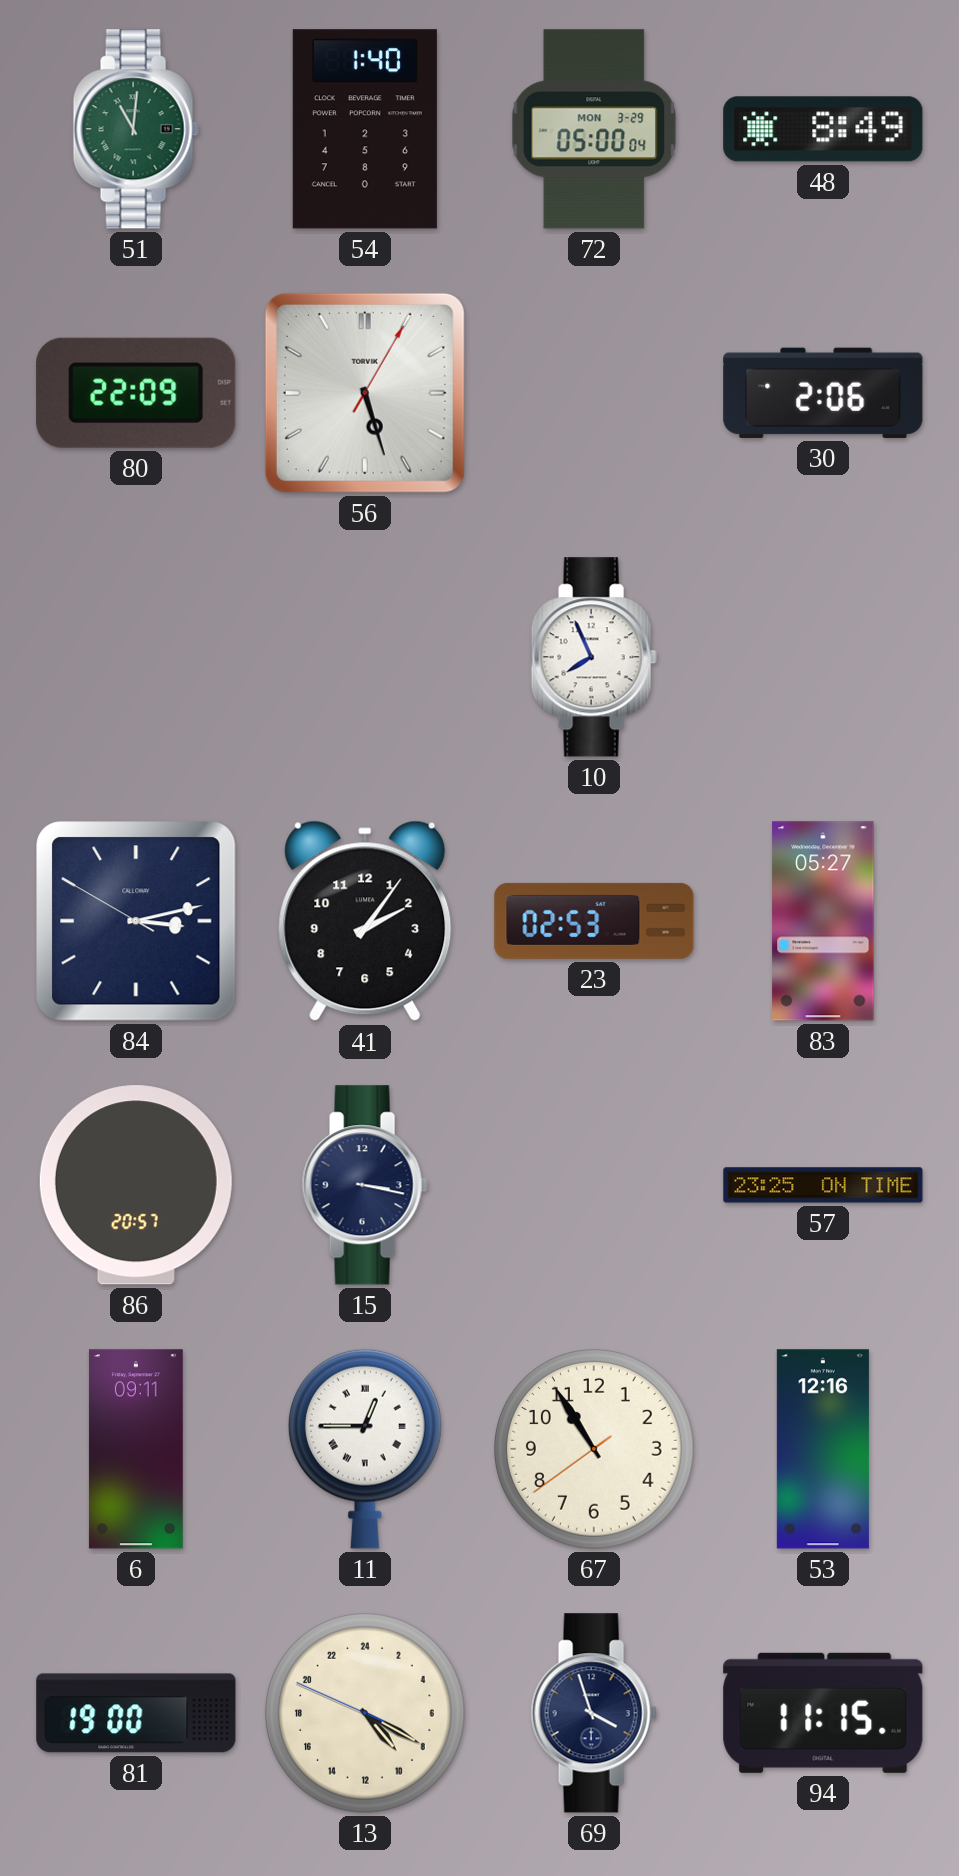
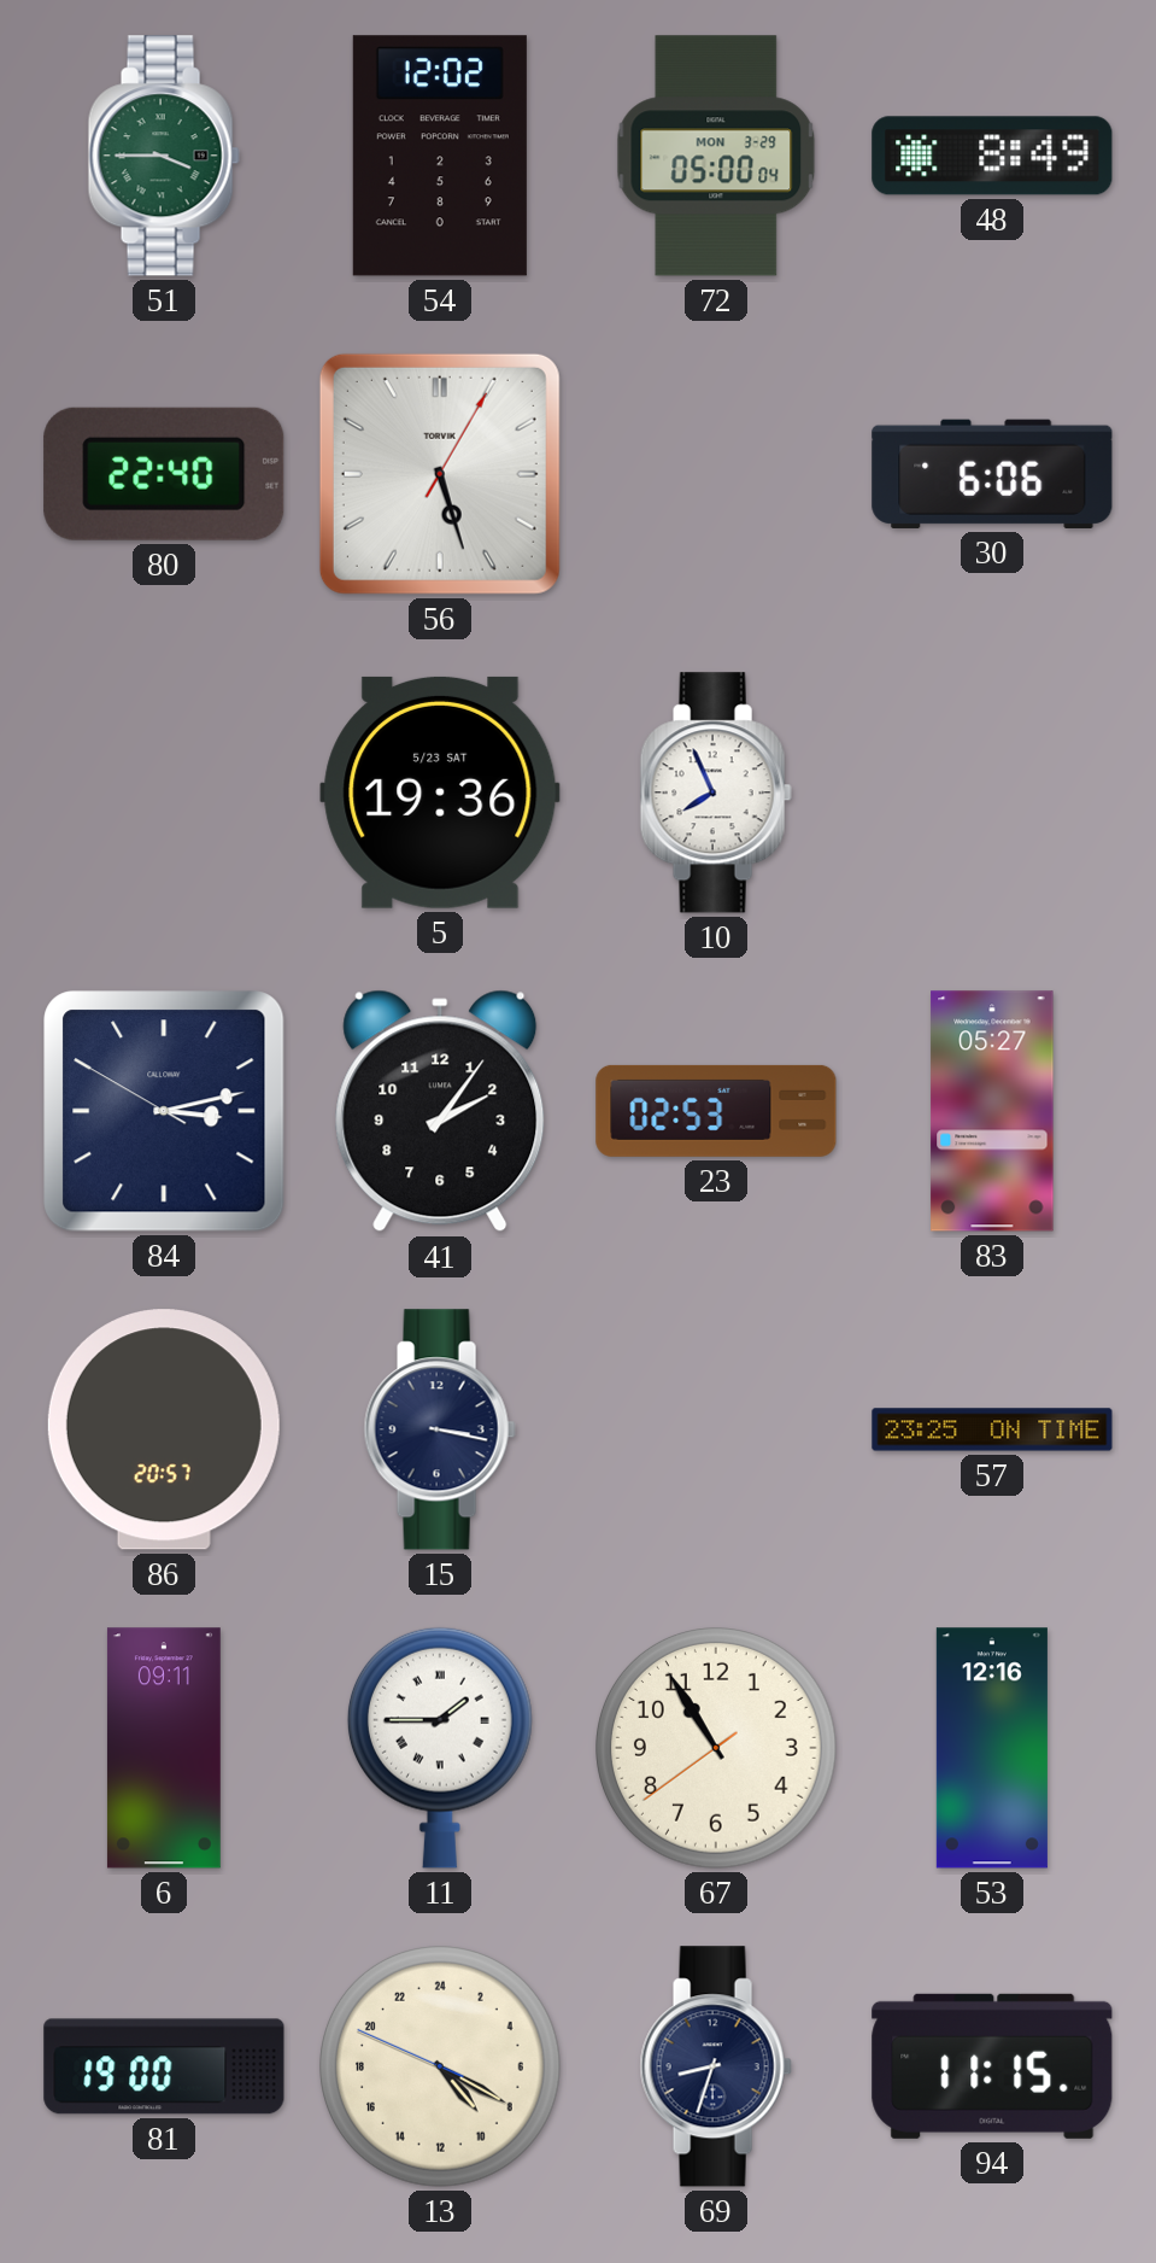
51: 11:01 -> 3:45 (164, 156)
54: 1:40 -> 12:02 (440, 156)
80: 22:09 -> 22:40 (164, 474)
30: 2:06 -> 6:06 (992, 474)
5: none -> 19:36 (440, 793)
11: 12:45 -> 1:45 (440, 1748)
69: 3:57 -> 8:33 (716, 2066)
